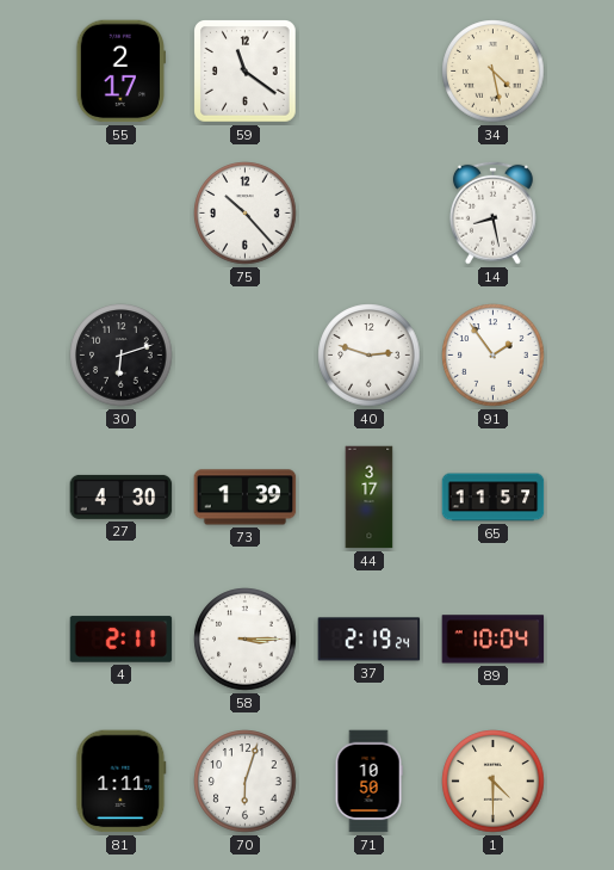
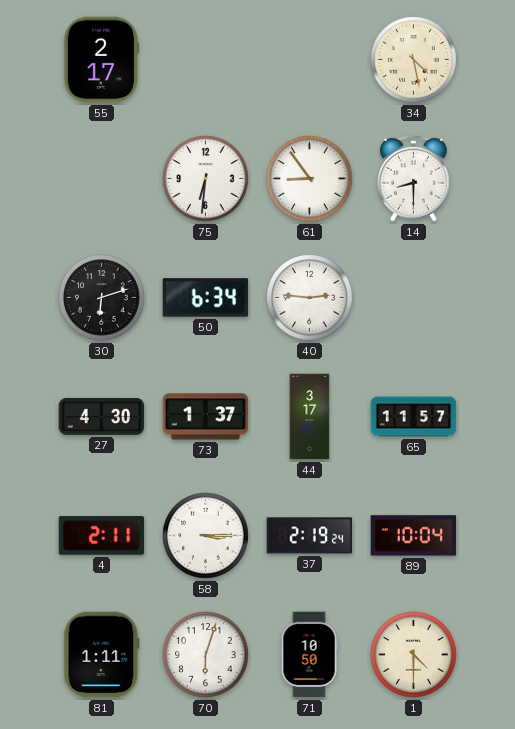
59: 11:21 -> none (246, 72)
75: 10:23 -> 6:31 (206, 179)
61: none -> 8:54 (310, 179)
14: 8:28 -> 8:30 (414, 178)
50: none -> 6:34 (206, 298)
40: 2:48 -> 2:46 (310, 298)
91: 1:54 -> none (494, 356)
73: 1:39 -> 1:37 (206, 417)
